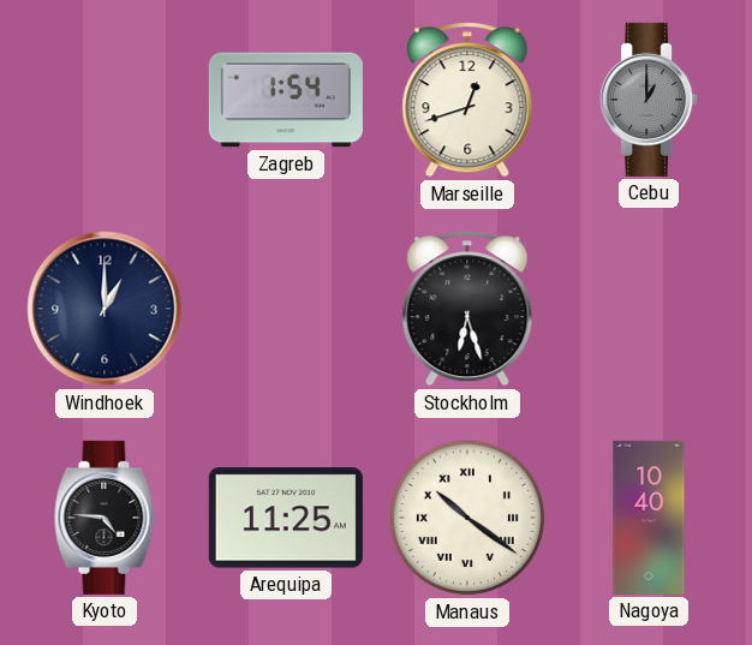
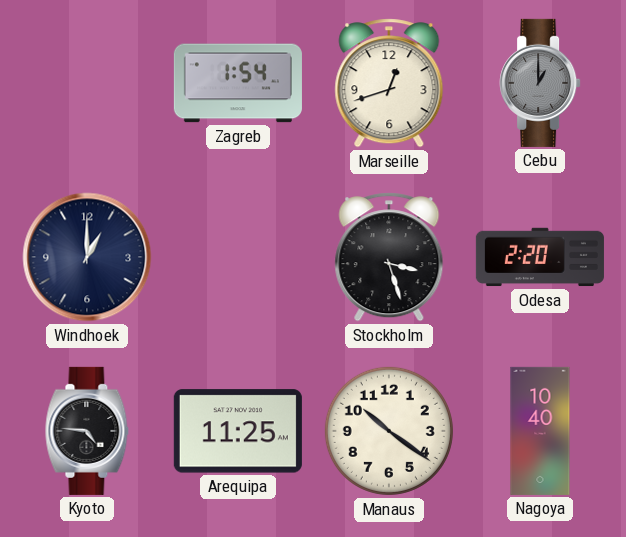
Stockholm: 6:27 -> 3:27 (389, 257)
Odesa: none -> 2:20 (540, 257)
Manaus numerals: Roman -> Arabic (389, 431)
